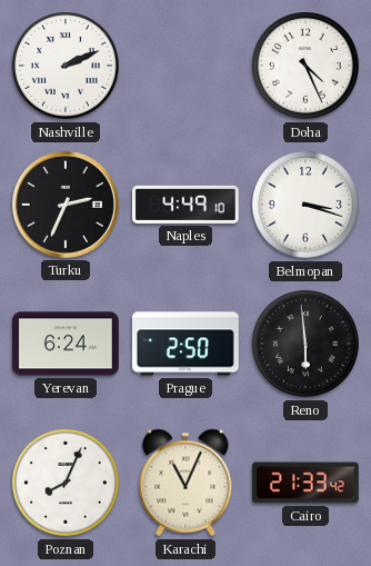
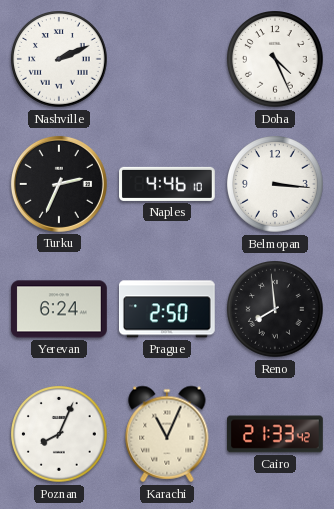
Naples: 4:49 -> 4:46 (168, 184)
Belmopan: 3:18 -> 3:16 (276, 185)
Reno: 5:59 -> 7:59 (276, 310)
